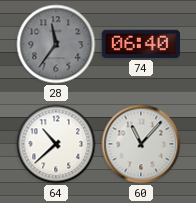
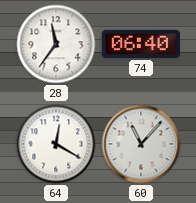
28 dial: grey -> white (56, 44)
64: 10:38 -> 12:20 (56, 144)
